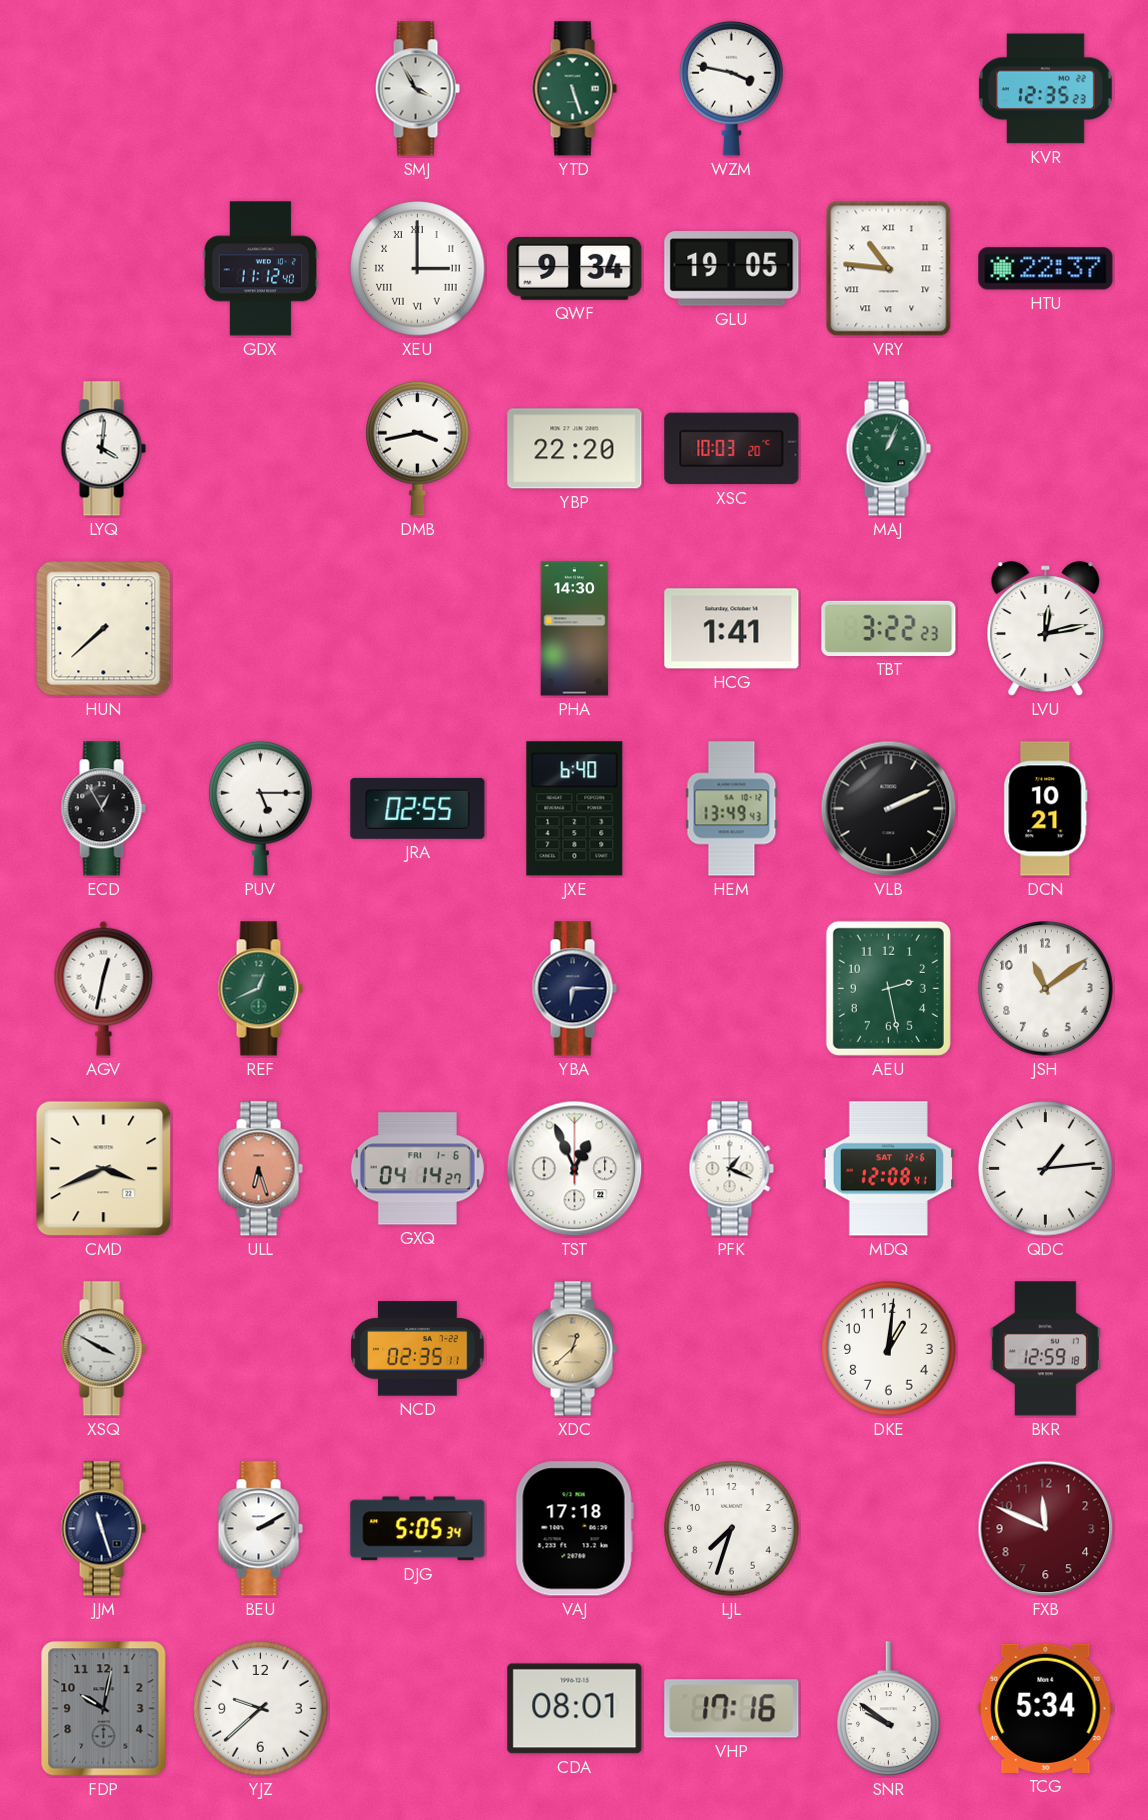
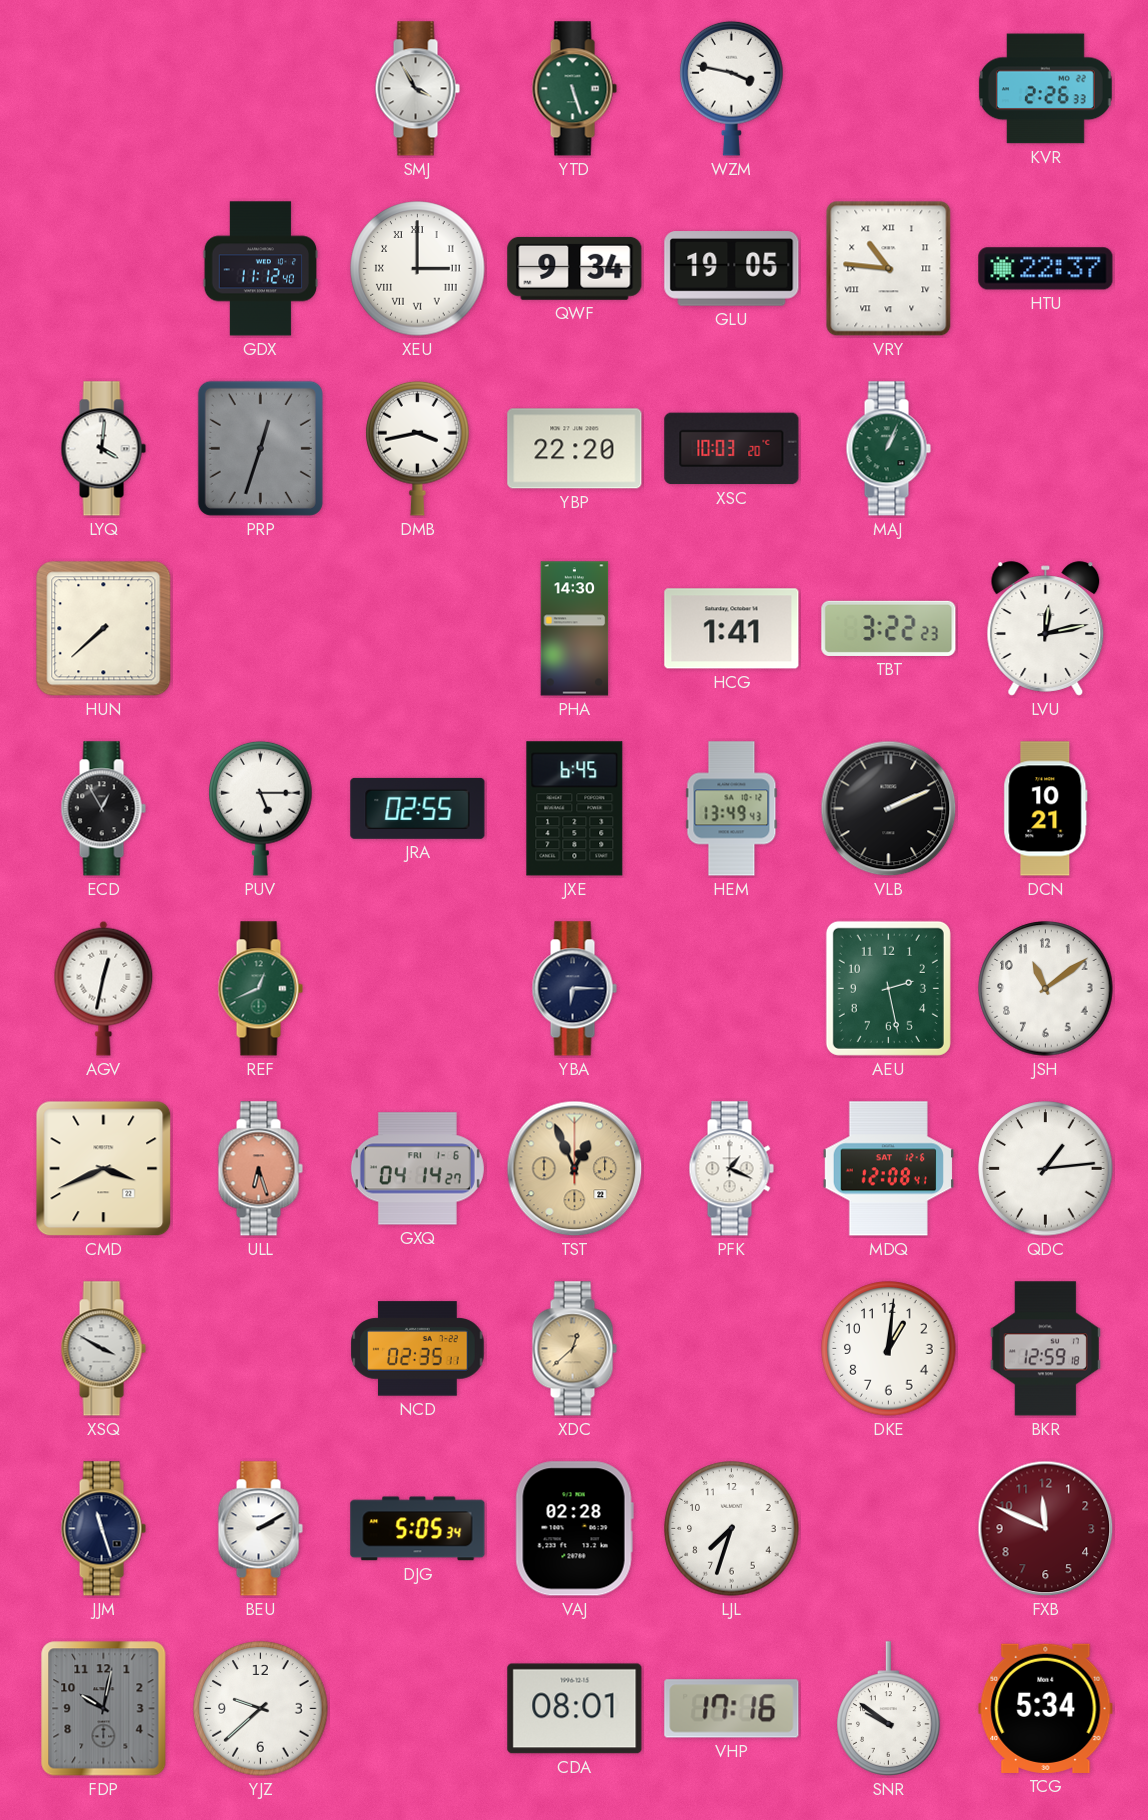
KVR: 12:35 -> 2:26 (1045, 89)
PRP: none -> 12:33 (260, 448)
JXE: 6:40 -> 6:45 (575, 809)
TST dial: white -> champagne (575, 1169)
VAJ: 17:18 -> 02:28 (574, 1529)
